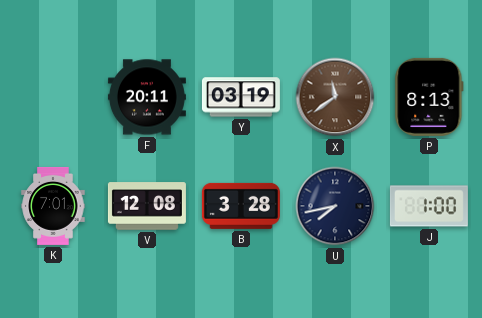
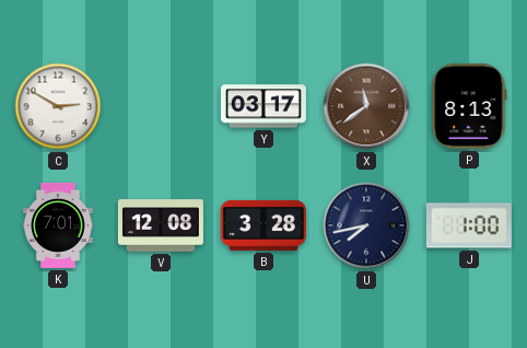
C: none -> 2:50 (58, 106)
F: 20:11 -> none (147, 97)
Y: 03:19 -> 03:17 (263, 106)
